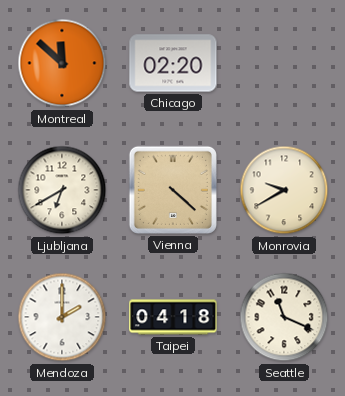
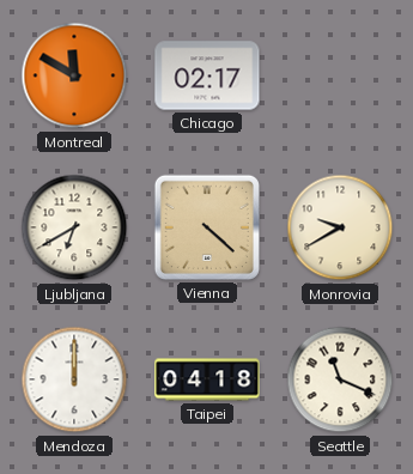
Montreal: 11:52 -> 11:50 (74, 75)
Chicago: 02:20 -> 02:17 (207, 75)
Mendoza: 2:00 -> 12:00 (74, 379)
